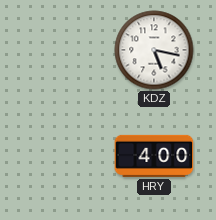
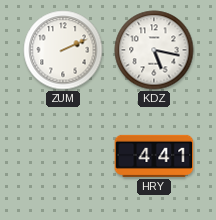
ZUM: none -> 2:11 (63, 50)
HRY: 4:00 -> 4:41 (154, 156)
